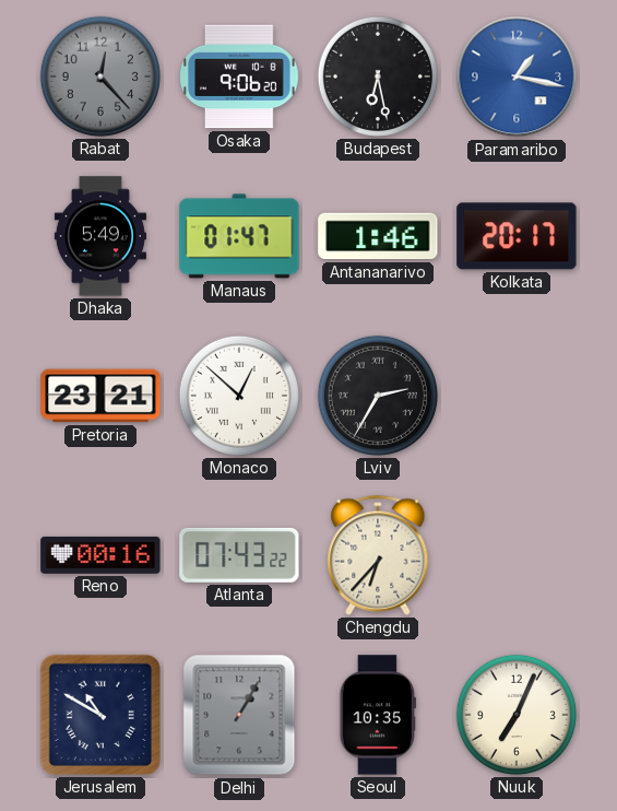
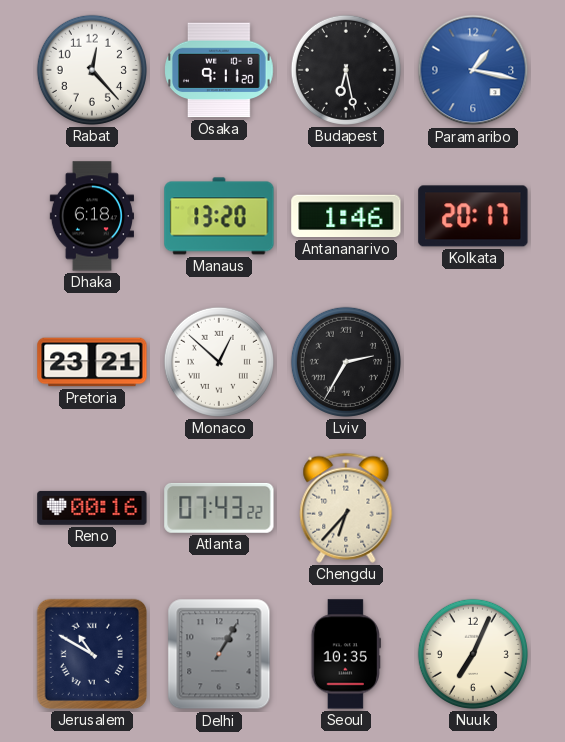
Rabat dial: grey -> white (92, 70)
Osaka: 9:06 -> 9:11 (219, 70)
Dhaka: 5:49 -> 6:18 (91, 216)
Manaus: 01:47 -> 13:20 (219, 216)
